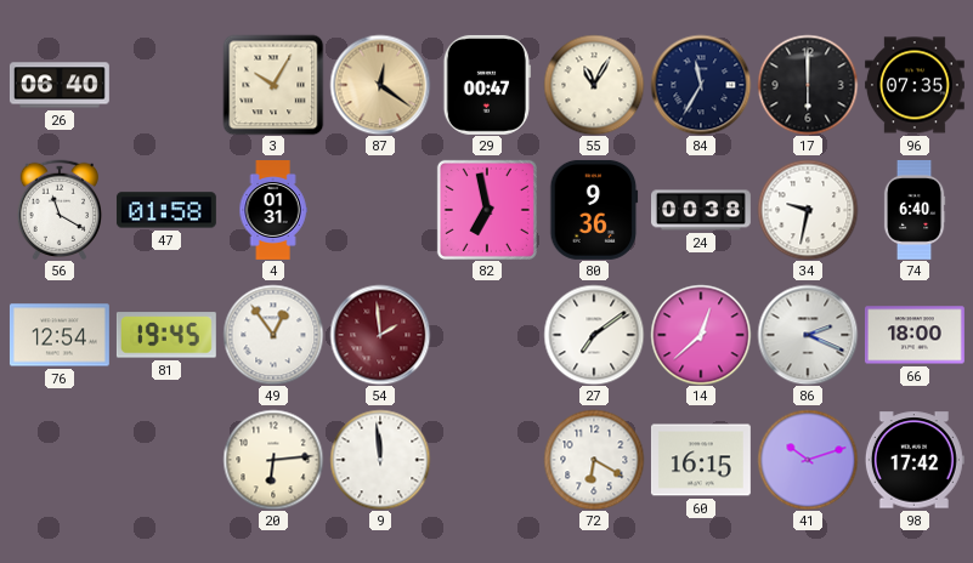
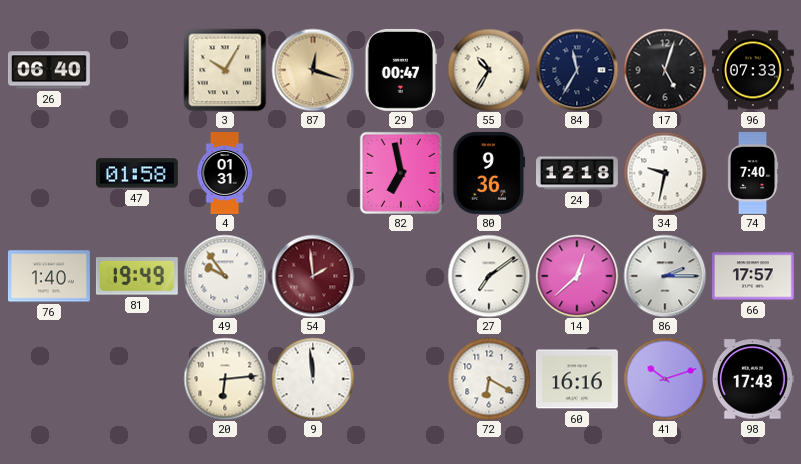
87: 12:21 -> 12:18 (313, 70)
55: 11:05 -> 10:35 (489, 70)
17: 6:00 -> 5:03 (665, 70)
96: 07:35 -> 07:33 (753, 70)
56: 11:20 -> none (58, 210)
24: 00:38 -> 12:18 (578, 173)
74: 6:40 -> 7:40 (753, 173)
76: 12:54 -> 1:40 (49, 276)
81: 19:45 -> 19:49 (137, 276)
49: 12:54 -> 9:54 (225, 276)
86: 2:19 -> 2:15 (665, 276)
66: 18:00 -> 17:57 (753, 276)
60: 16:15 -> 16:16 (577, 379)
98: 17:42 -> 17:43 (753, 379)
